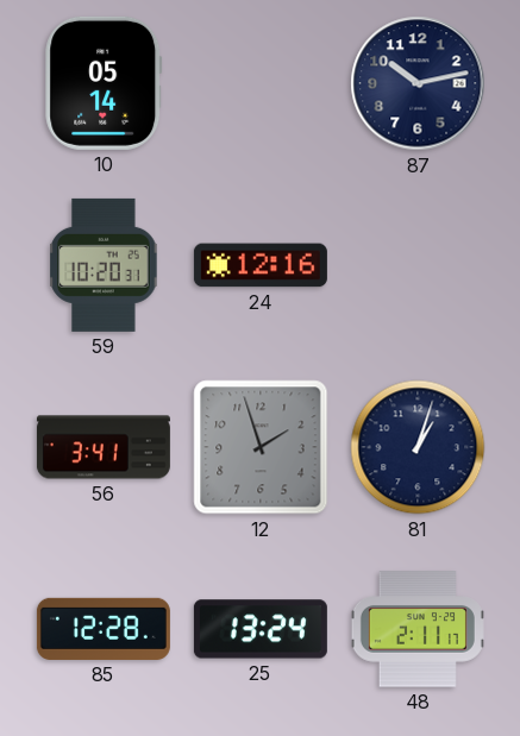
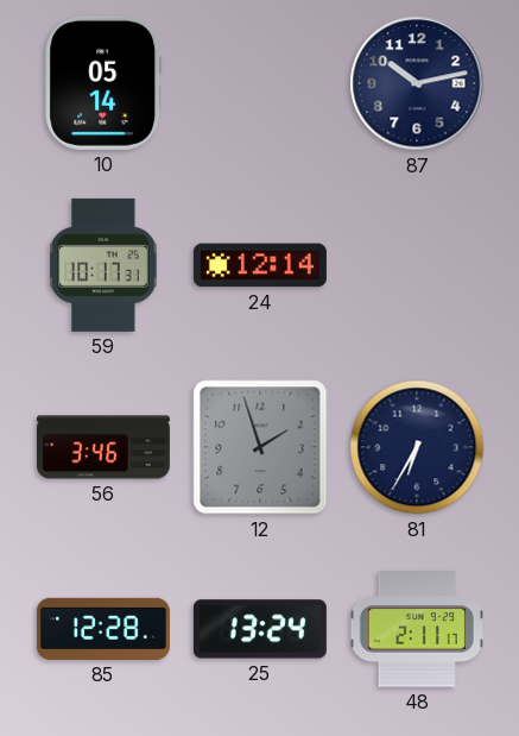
59: 10:20 -> 10:17 (103, 265)
24: 12:16 -> 12:14 (260, 265)
56: 3:41 -> 3:46 (103, 447)
81: 1:03 -> 6:35 (417, 447)
